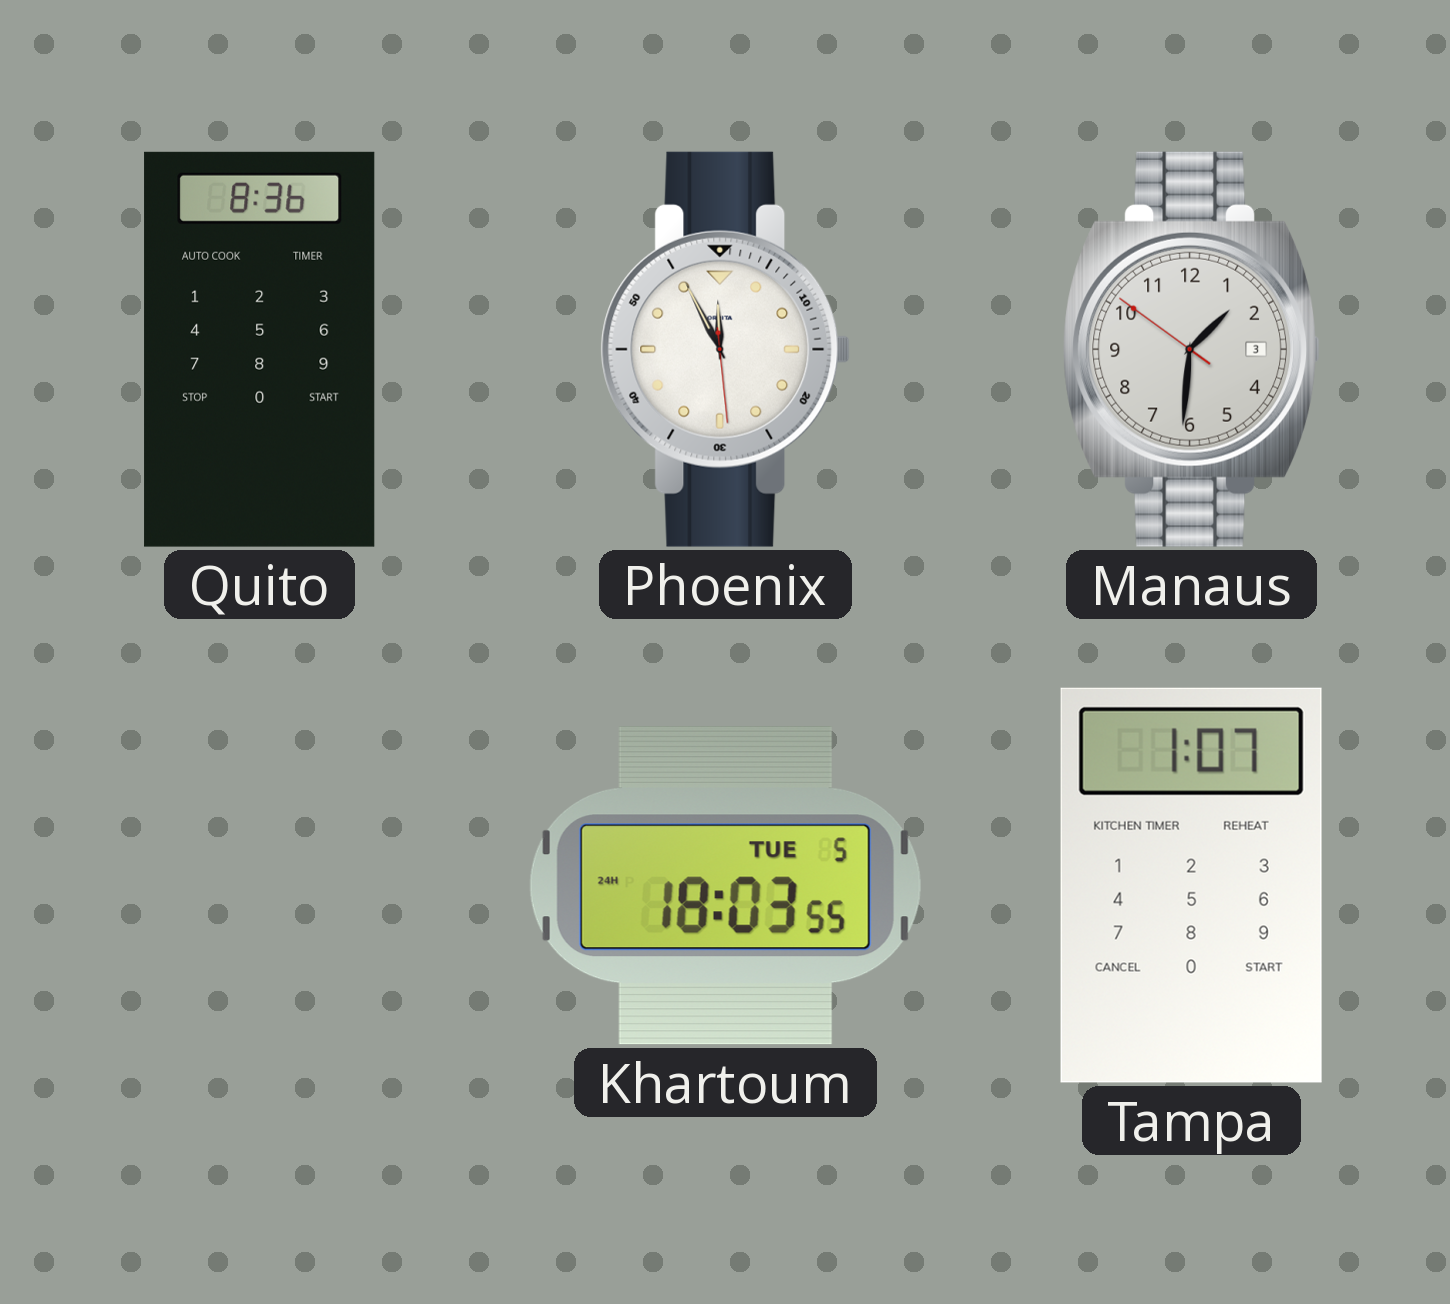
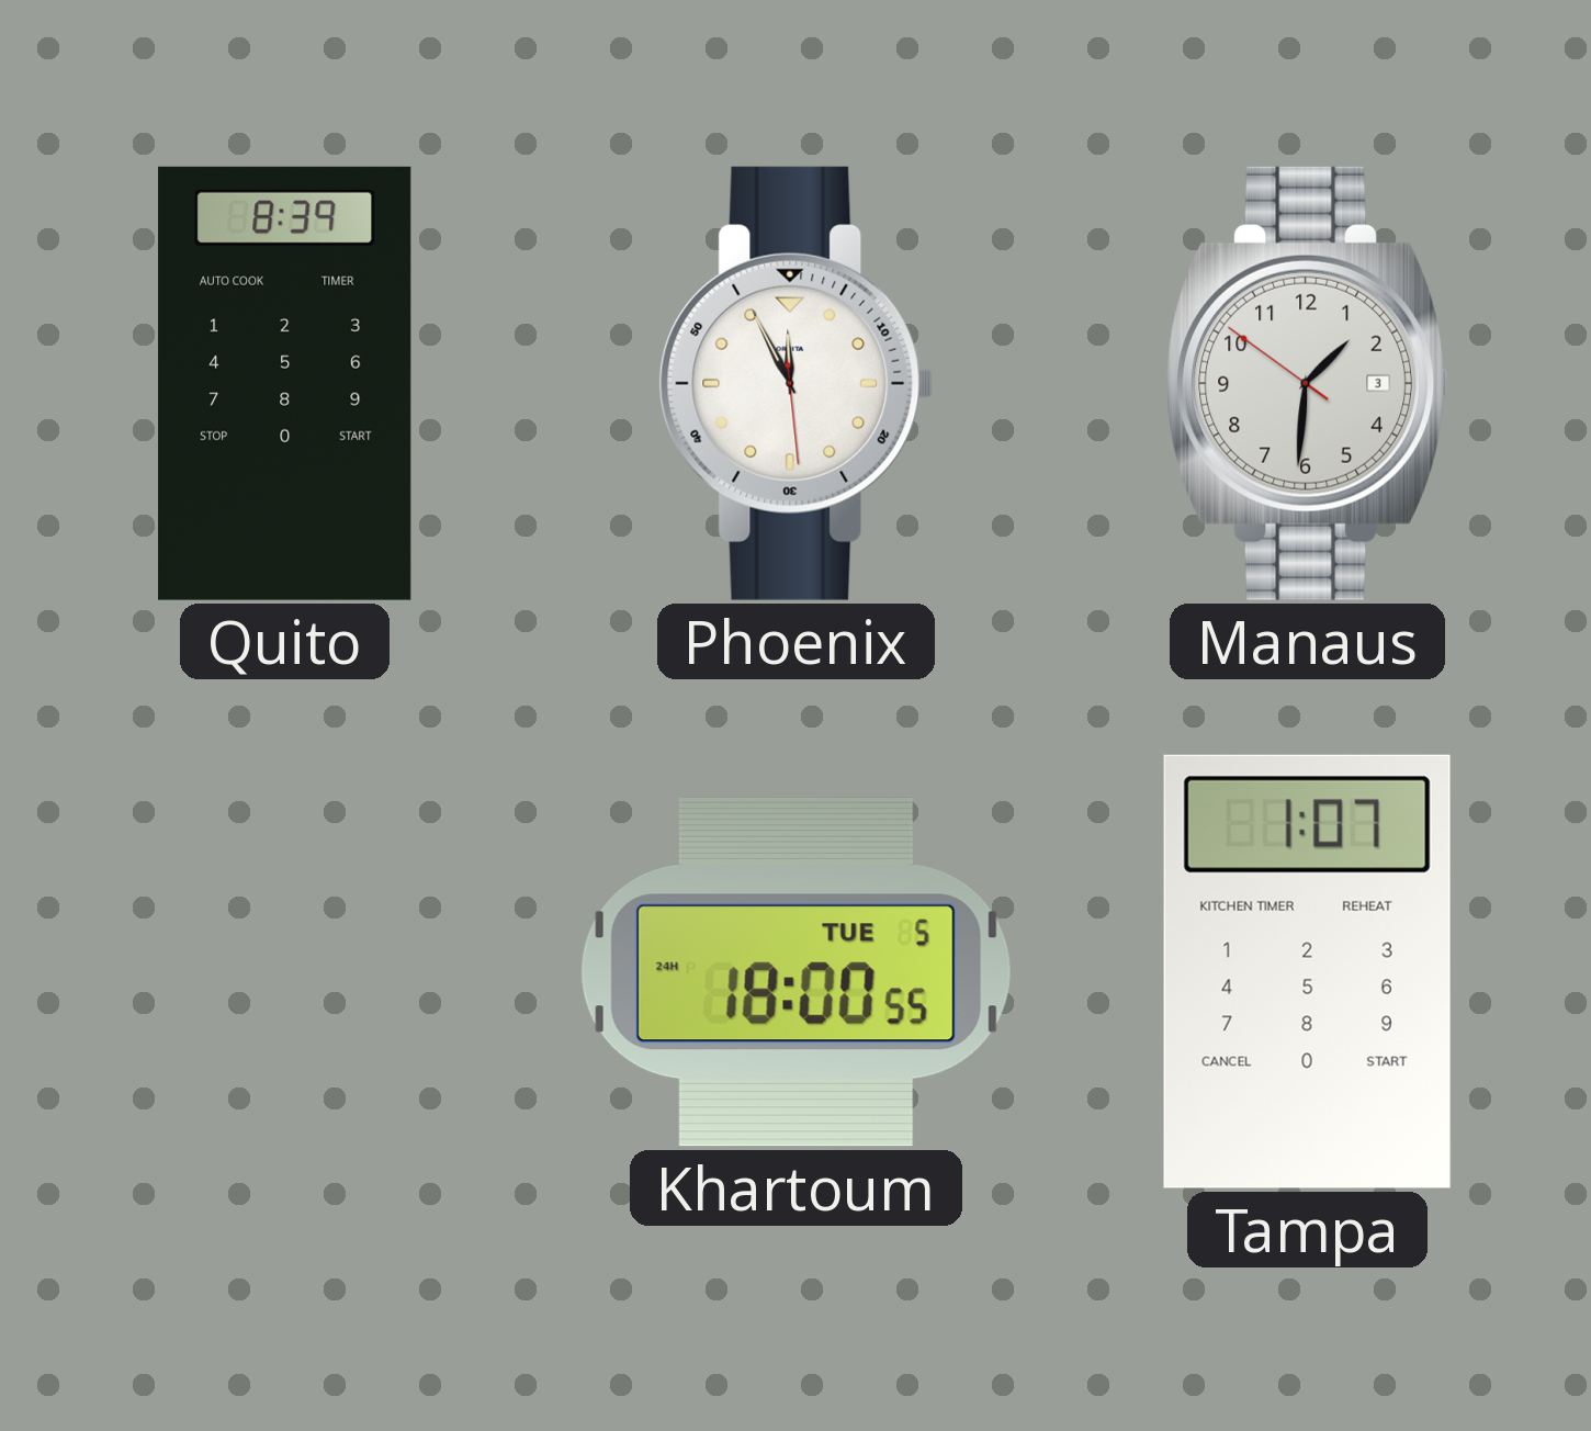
Quito: 8:36 -> 8:39 (285, 383)
Khartoum: 18:03 -> 18:00 (795, 972)
